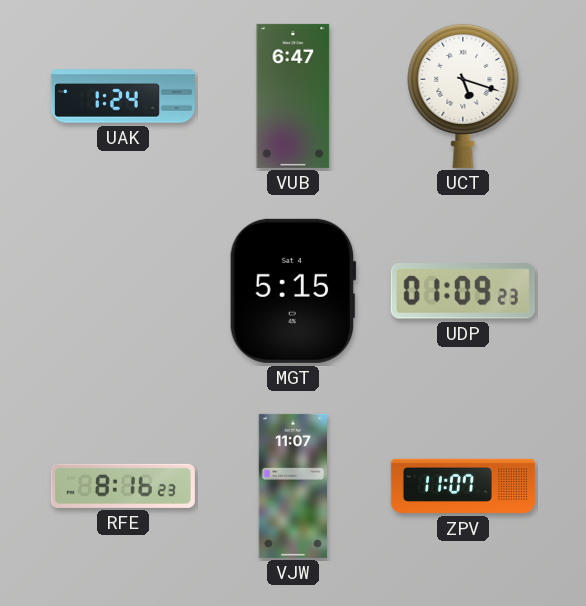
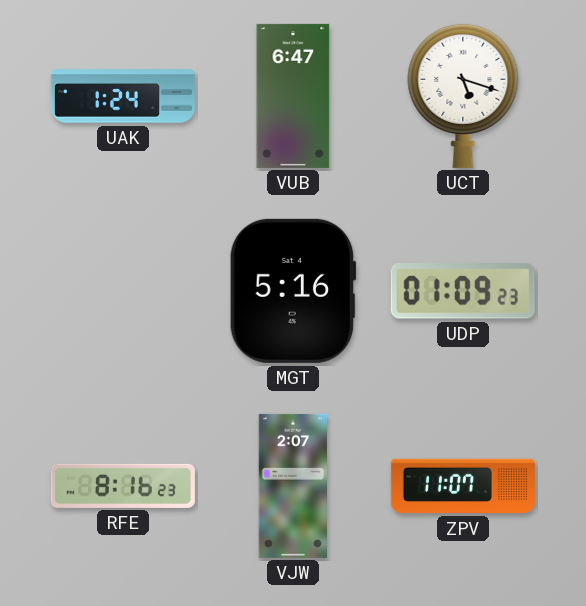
MGT: 5:15 -> 5:16 (293, 291)
VJW: 11:07 -> 2:07 (292, 486)
